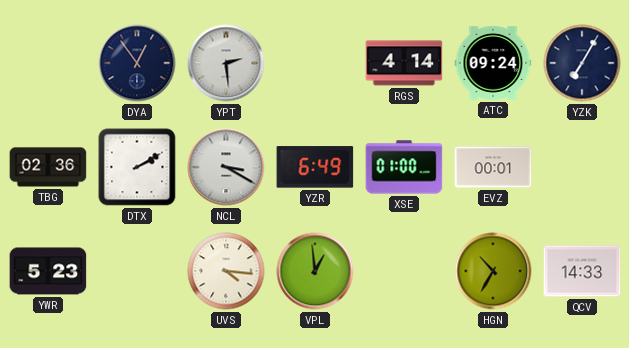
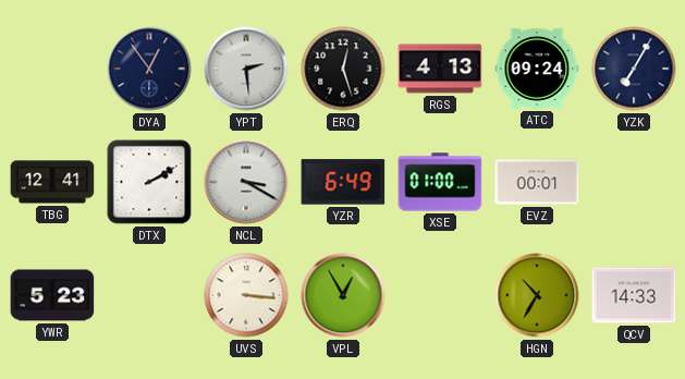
ERQ: none -> 12:27 (343, 69)
RGS: 4:14 -> 4:13 (440, 69)
TBG: 02:36 -> 12:41 (52, 182)
UVS: 4:16 -> 3:16 (246, 295)
VPL: 12:59 -> 12:55 (343, 295)
